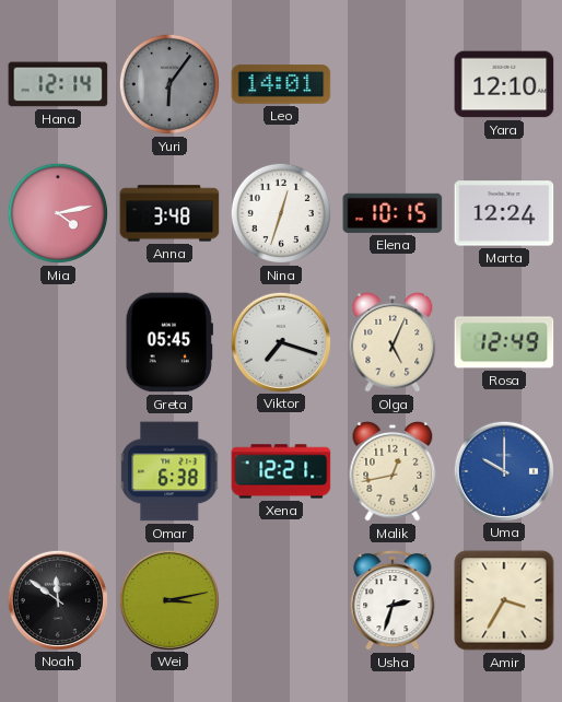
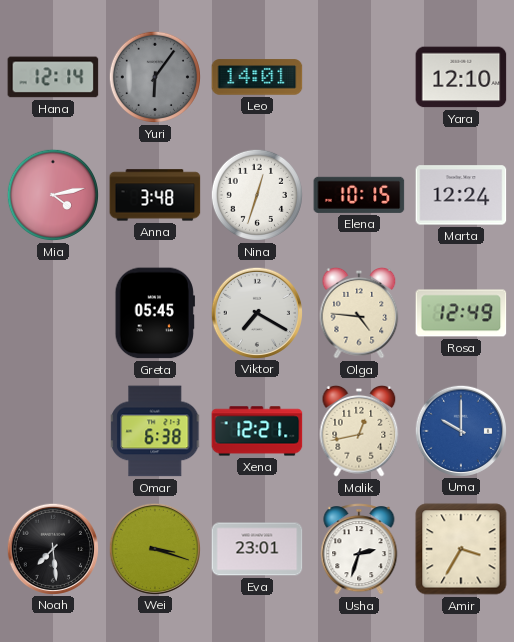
Viktor: 7:18 -> 7:20 (256, 312)
Olga: 5:04 -> 4:46 (359, 313)
Noah: 11:51 -> 7:29 (52, 548)
Wei: 3:13 -> 3:18 (154, 548)
Eva: none -> 23:01 (257, 549)
